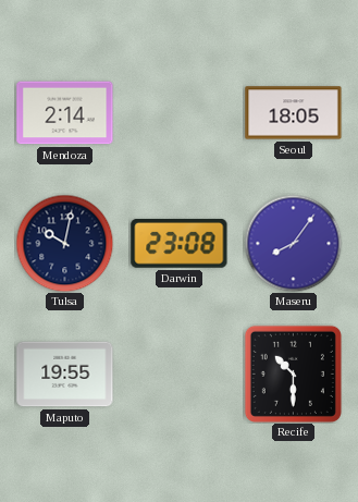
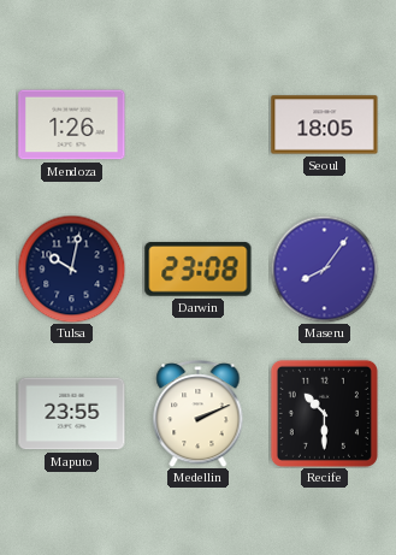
Mendoza: 2:14 -> 1:26 (72, 125)
Maputo: 19:55 -> 23:55 (72, 414)
Medellin: none -> 2:11 (199, 414)
